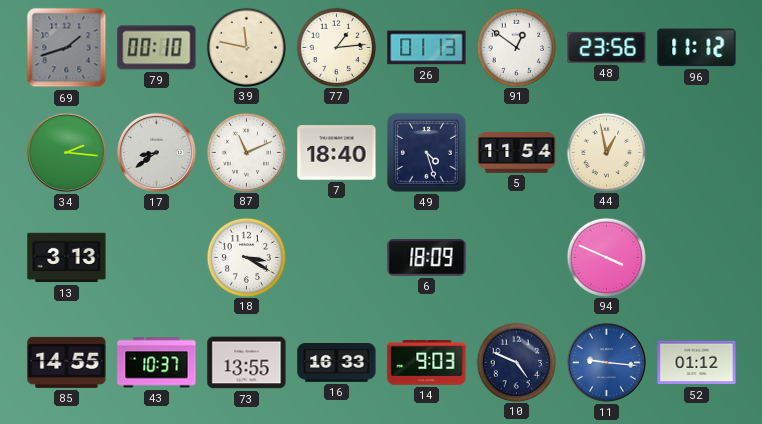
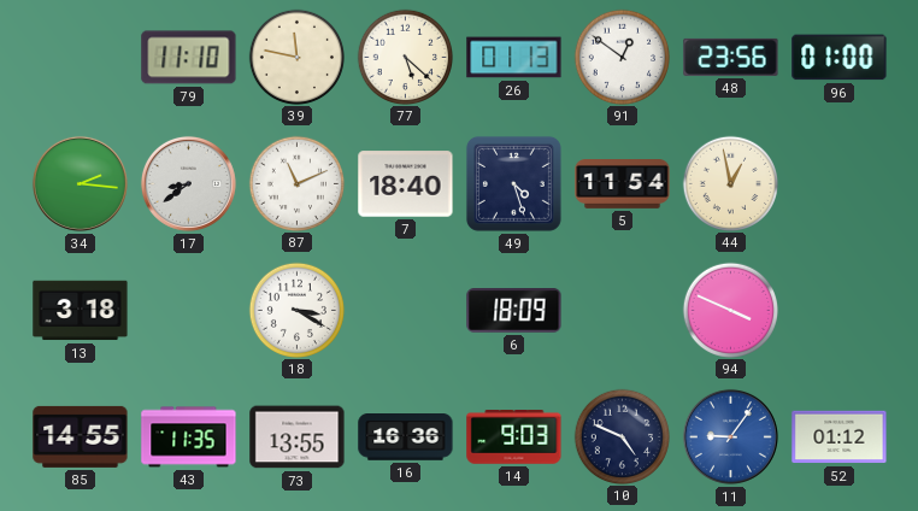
69: 1:42 -> none (67, 48)
79: 00:10 -> 11:10 (189, 58)
77: 1:14 -> 5:22 (405, 57)
96: 11:12 -> 01:00 (840, 58)
13: 3:13 -> 3:18 (81, 311)
43: 10:37 -> 11:35 (189, 437)
16: 16:33 -> 16:36 (406, 437)
11: 9:16 -> 9:06 (730, 436)
